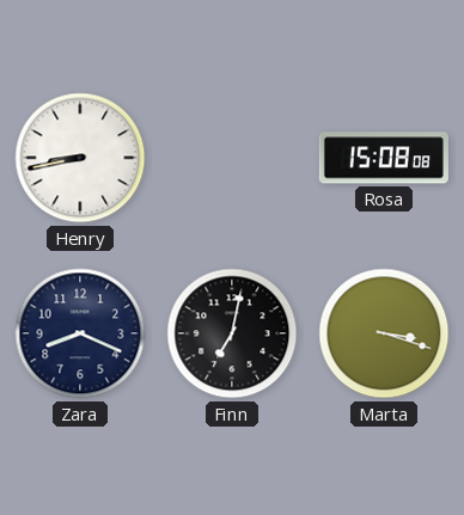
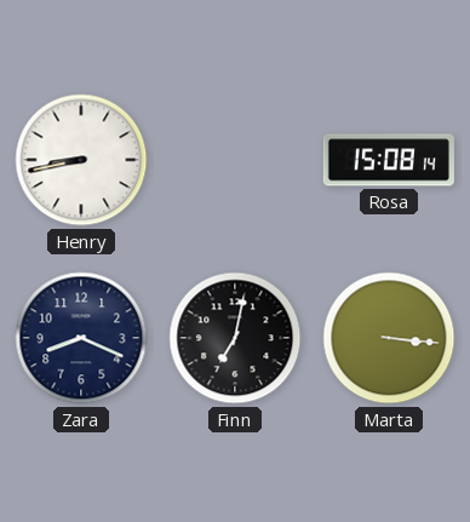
Rosa: 15:08:08 -> 15:08:14 (389, 160)
Marta: 3:18 -> 3:16 (389, 338)
